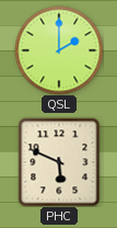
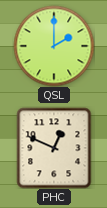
PHC: 5:49 -> 12:49 (54, 148)
